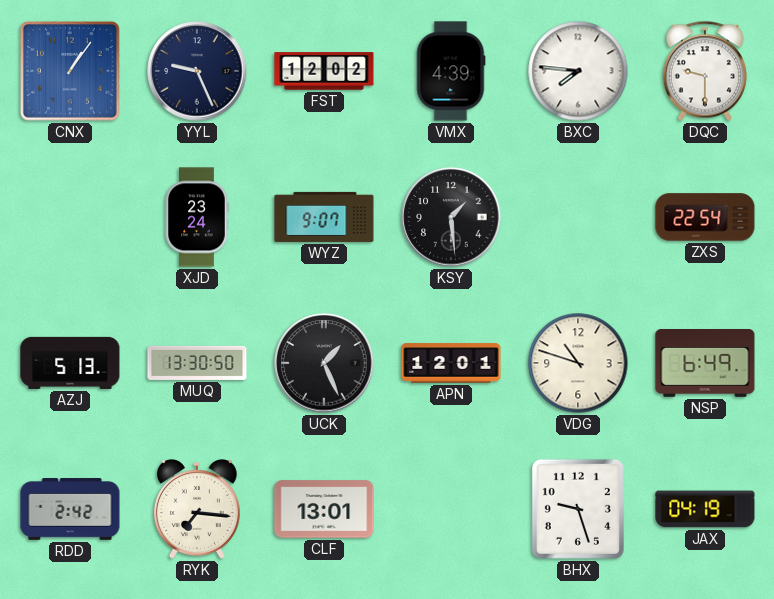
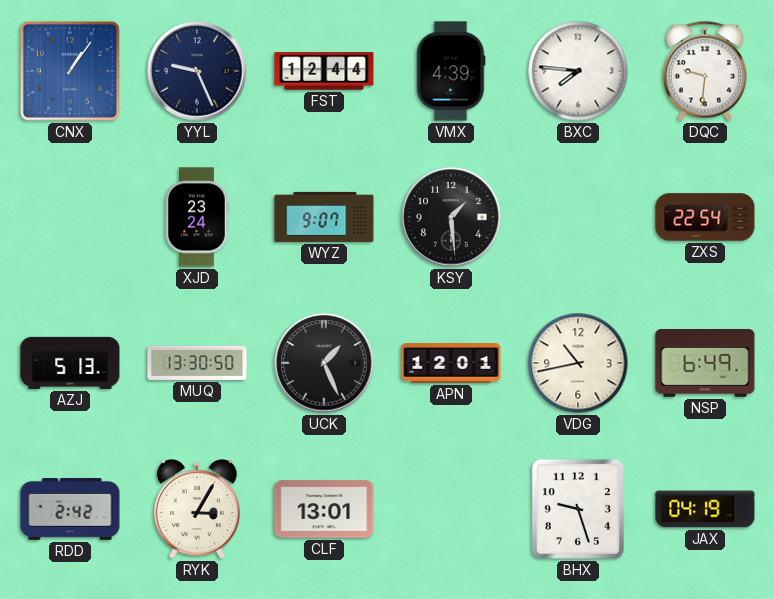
FST: 12:02 -> 12:44 (324, 71)
DQC: 9:30 -> 9:31 (705, 71)
VDG: 10:48 -> 10:43 (578, 363)
RYK: 7:16 -> 3:05 (197, 509)
